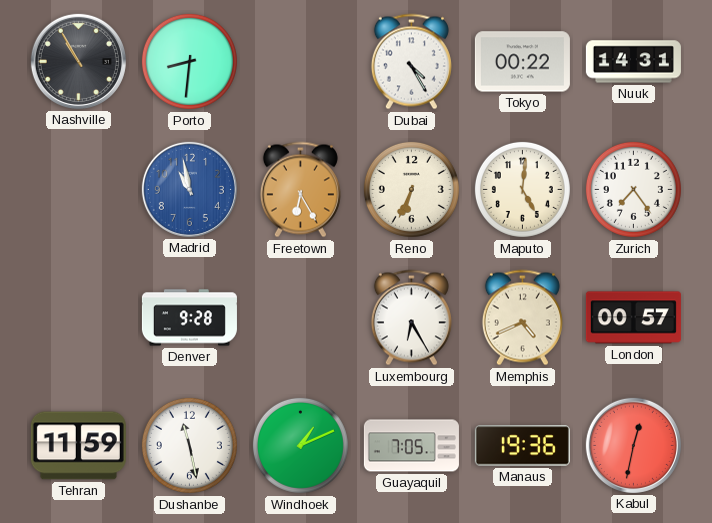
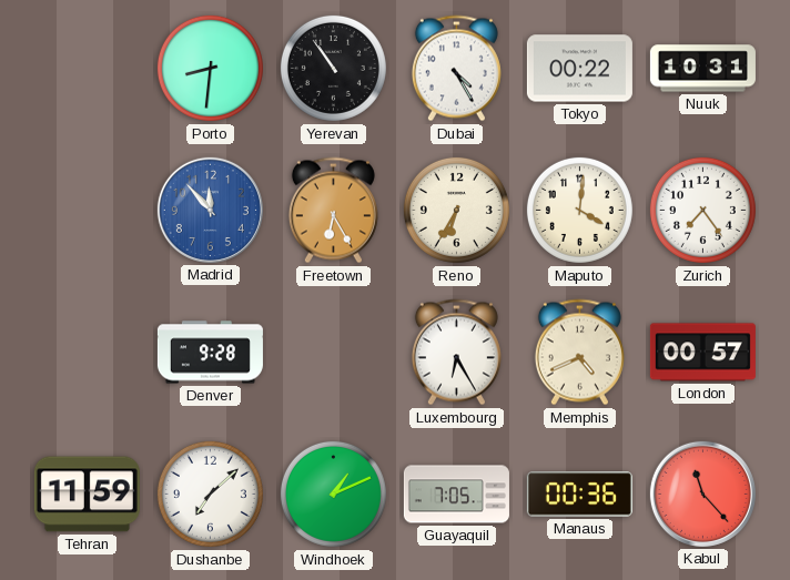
Nashville: 10:55 -> none (78, 61)
Yerevan: none -> 10:54 (333, 68)
Nuuk: 14:31 -> 10:31 (702, 69)
Madrid: 10:58 -> 11:53 (210, 210)
Reno: 6:34 -> 6:35 (456, 210)
Maputo: 5:01 -> 4:01 (579, 210)
Dushanbe: 11:28 -> 7:08 (210, 493)
Manaus: 19:36 -> 00:36 (579, 495)
Kabul: 12:32 -> 11:23 (702, 493)
